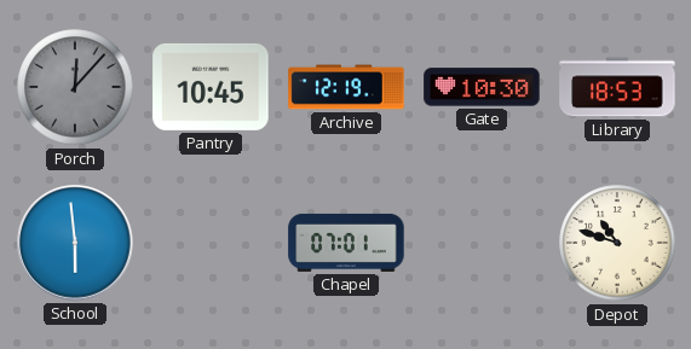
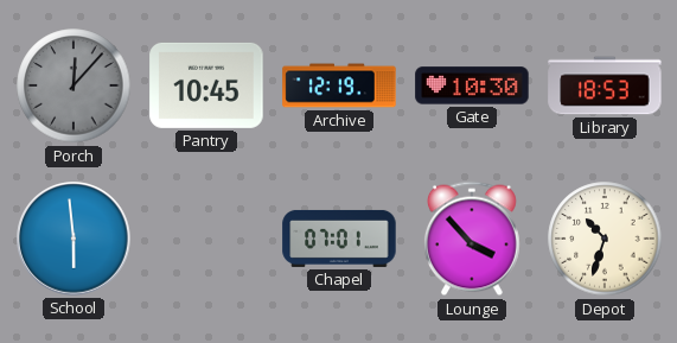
Lounge: none -> 3:53 (472, 239)
Depot: 10:48 -> 10:33 (605, 239)
